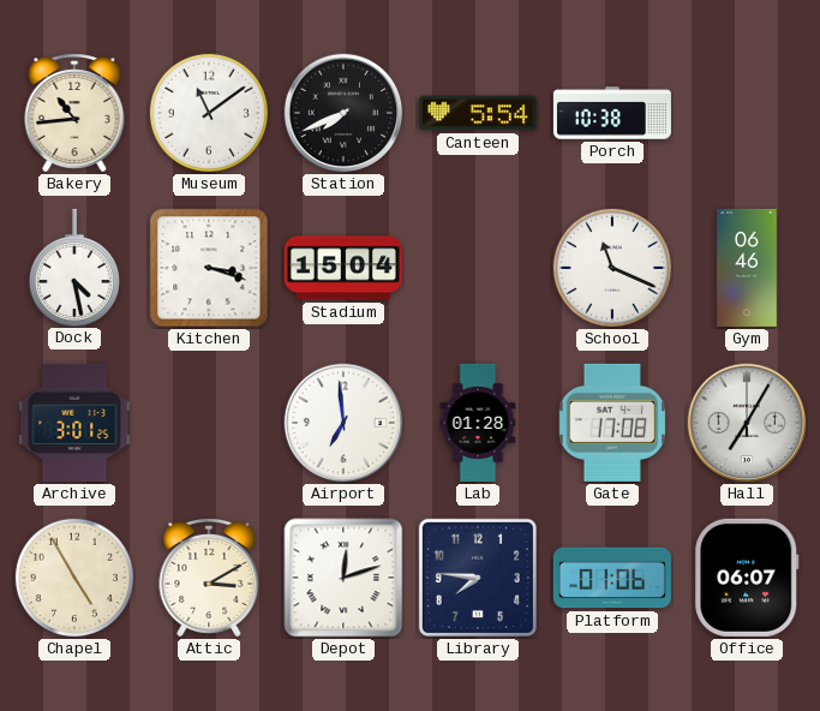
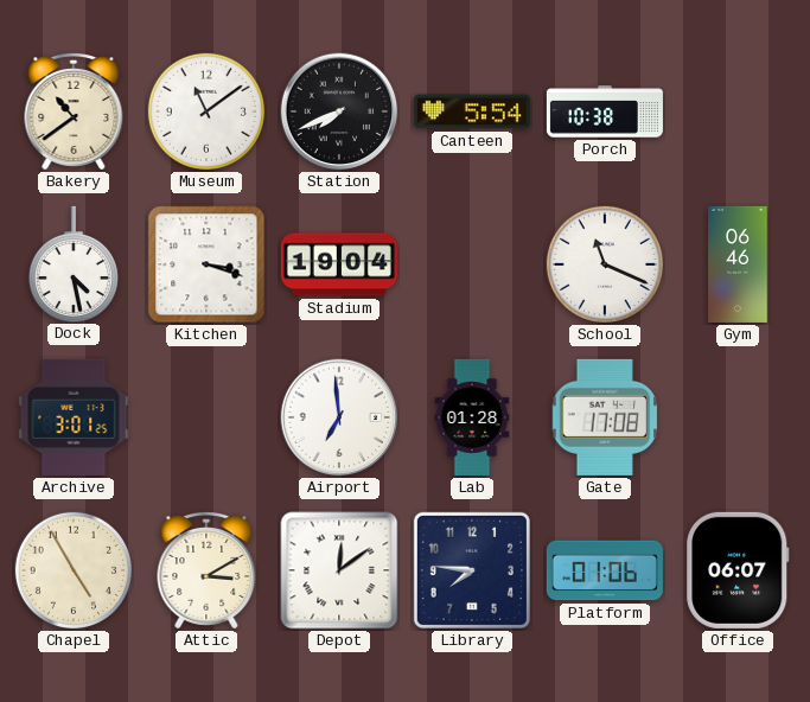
Bakery: 10:44 -> 10:39 (74, 113)
Stadium: 15:04 -> 19:04 (339, 264)
Hall: 7:05 -> none (747, 423)
Depot: 12:12 -> 12:09 (339, 570)
